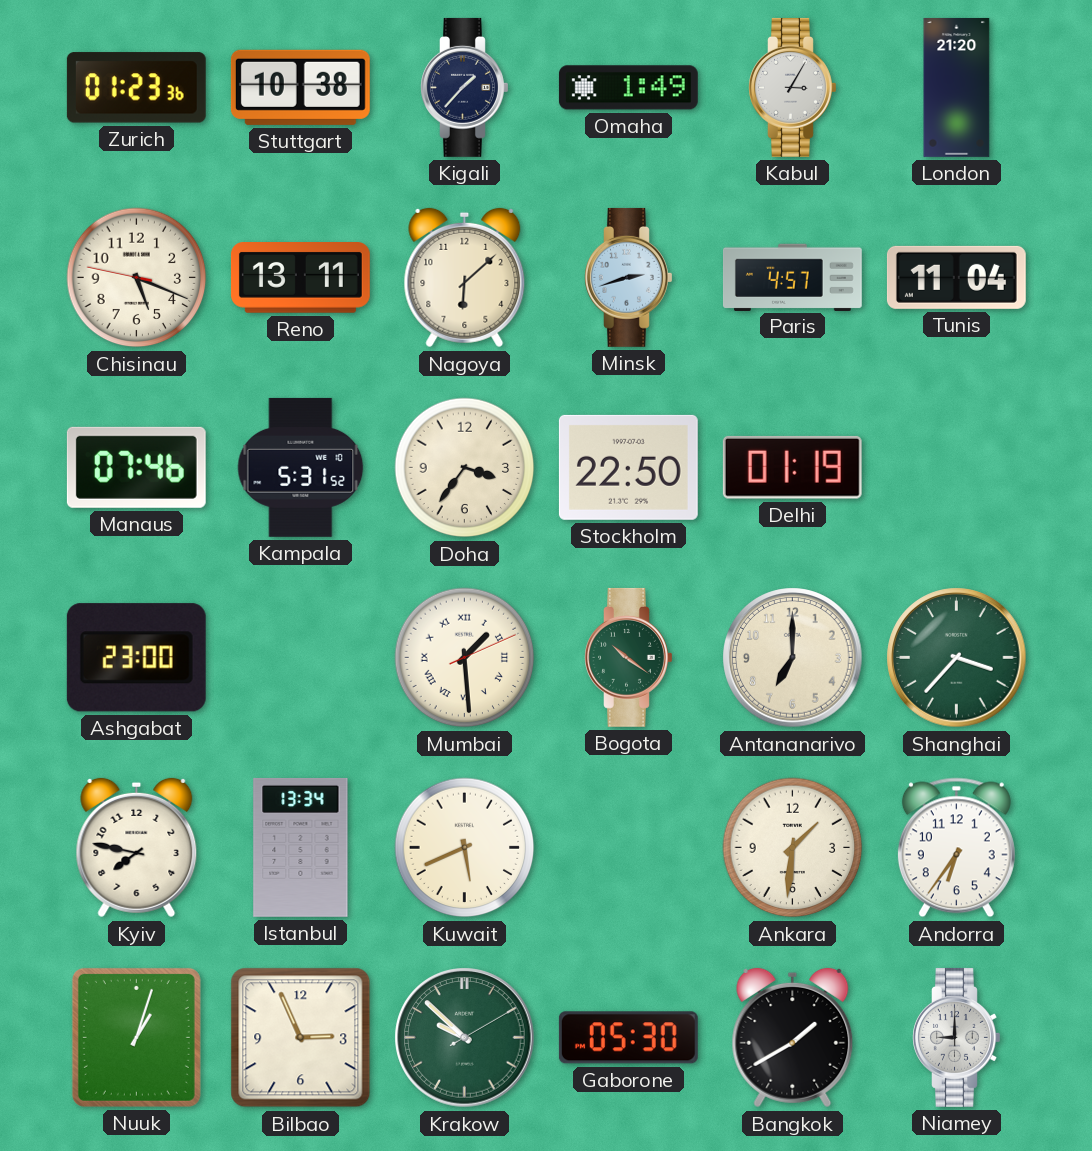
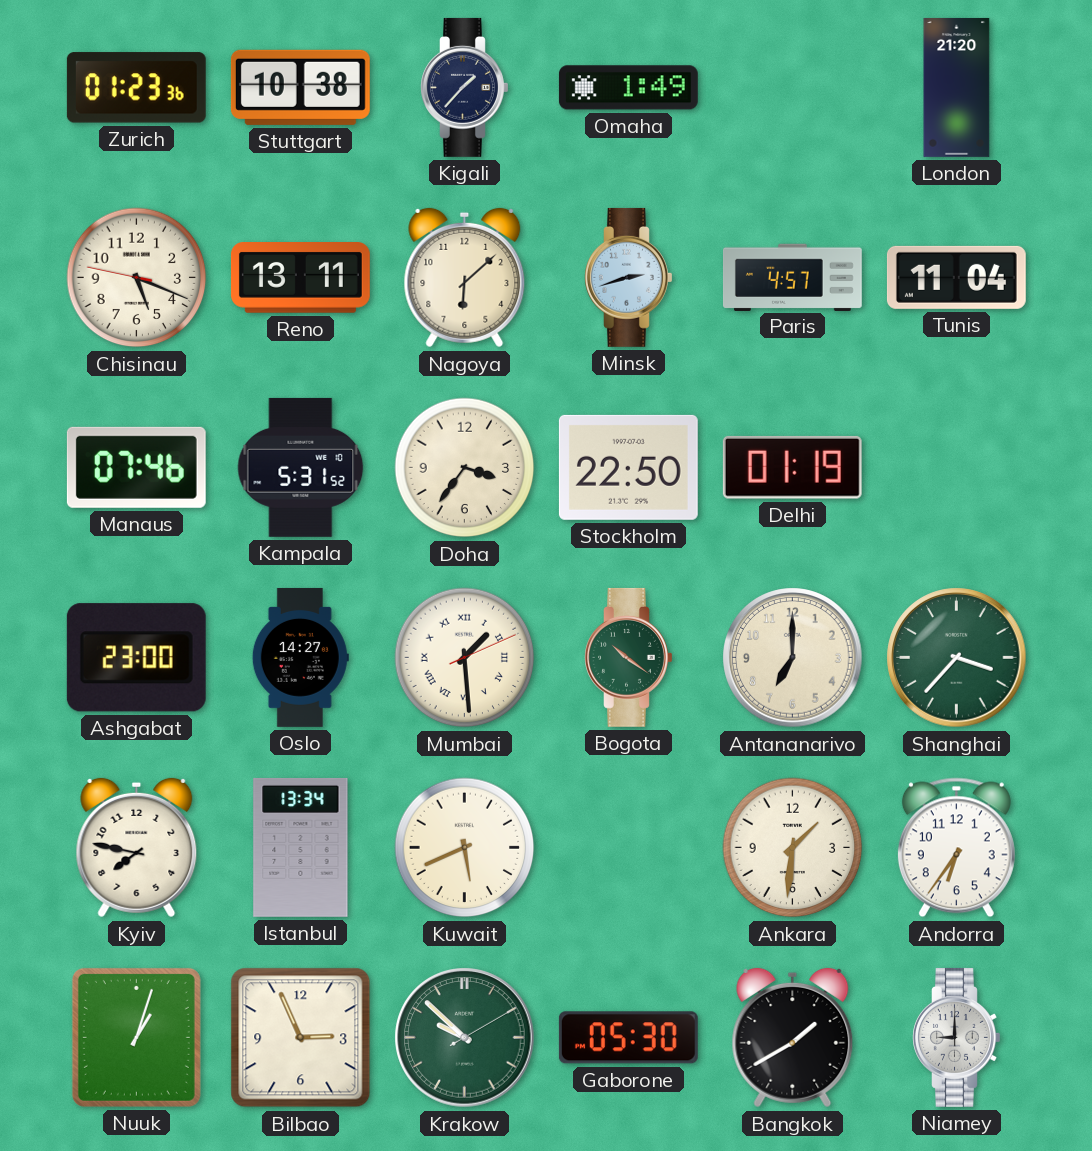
Kabul: 3:05 -> none (793, 87)
Oslo: none -> 14:27 (300, 657)
